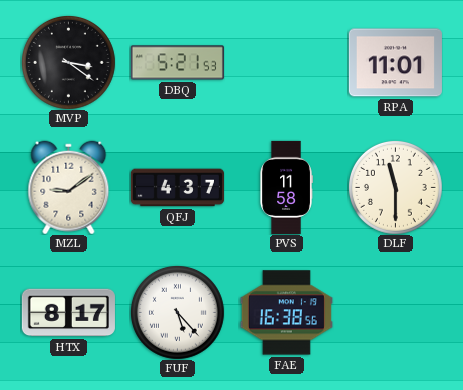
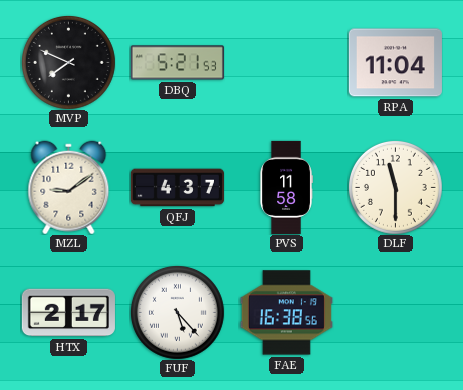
MVP: 3:21 -> 7:49 (68, 62)
RPA: 11:01 -> 11:04 (395, 63)
HTX: 8:17 -> 2:17 (68, 313)
